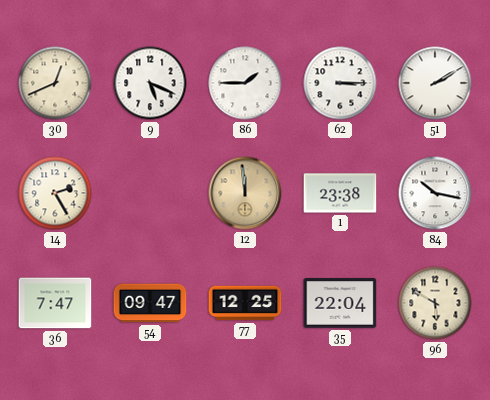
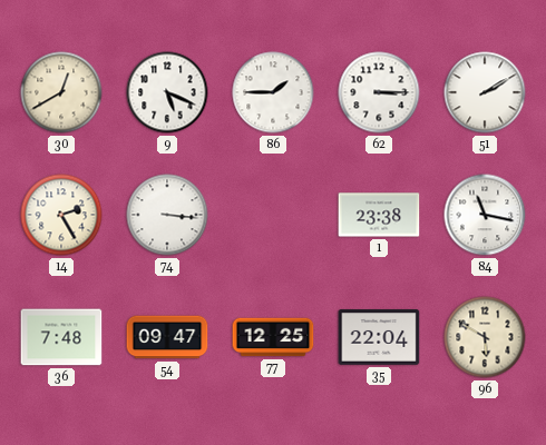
30: 12:41 -> 12:40 (61, 92)
74: none -> 3:16 (167, 215)
12: 11:59 -> none (245, 193)
84: 10:17 -> 11:17 (485, 215)
36: 7:47 -> 7:48 (61, 337)
